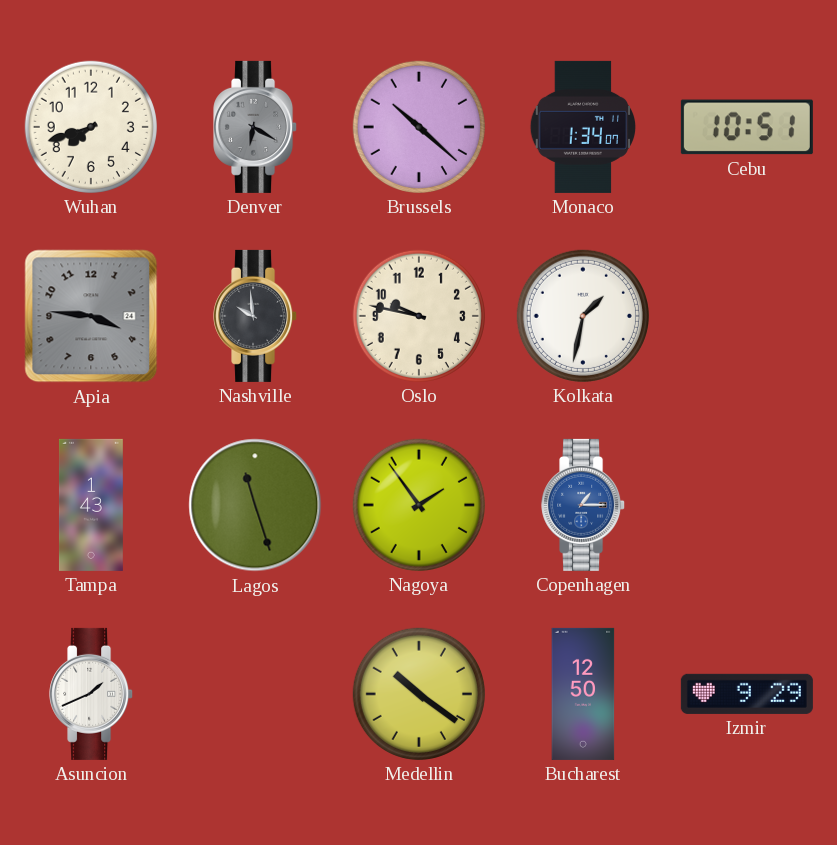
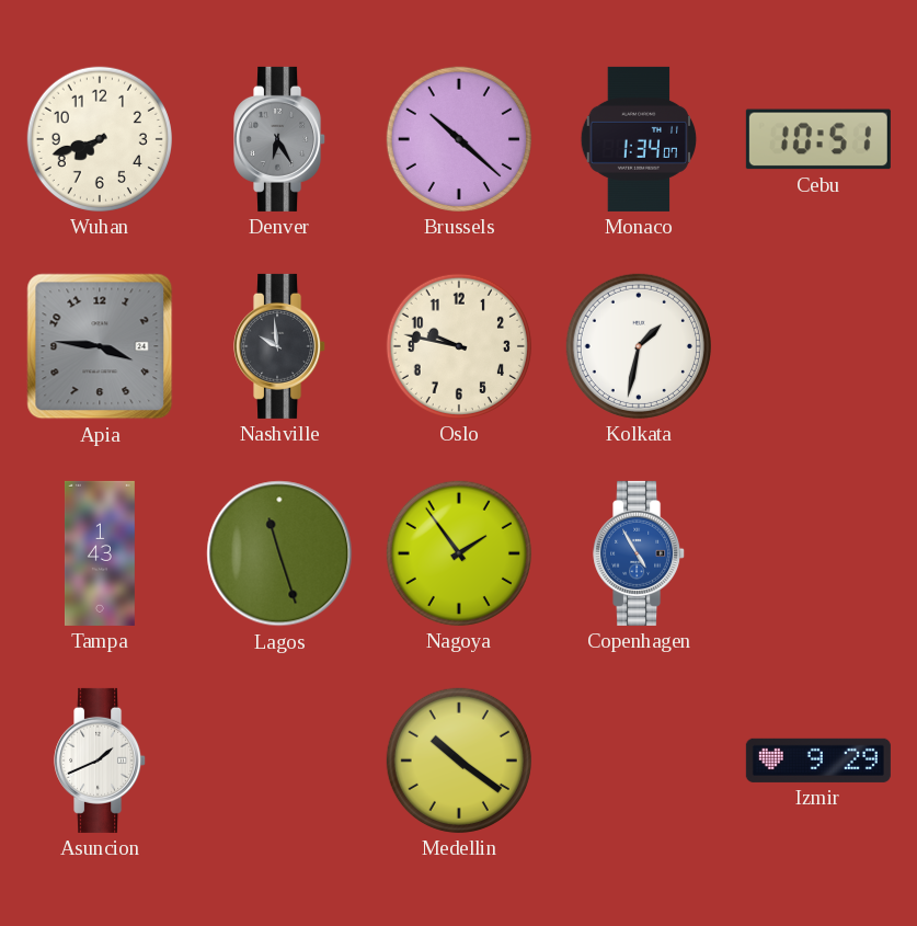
Denver: 6:20 -> 6:25 (280, 139)
Copenhagen: 1:15 -> 4:55 (640, 553)
Bucharest: 12:50 -> none (583, 694)
